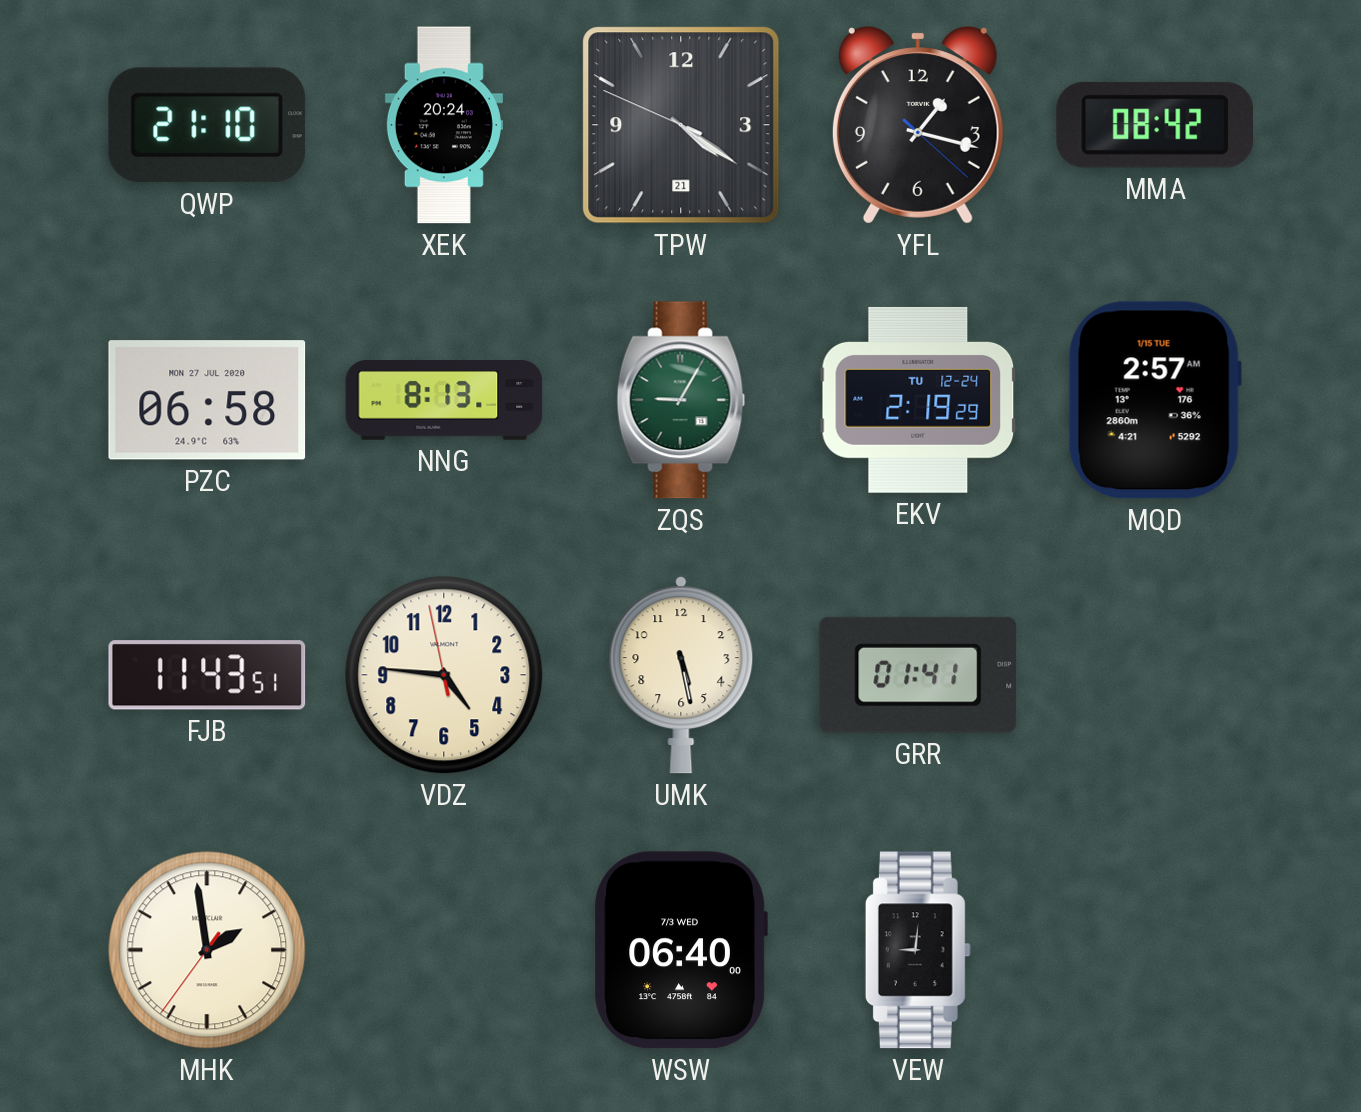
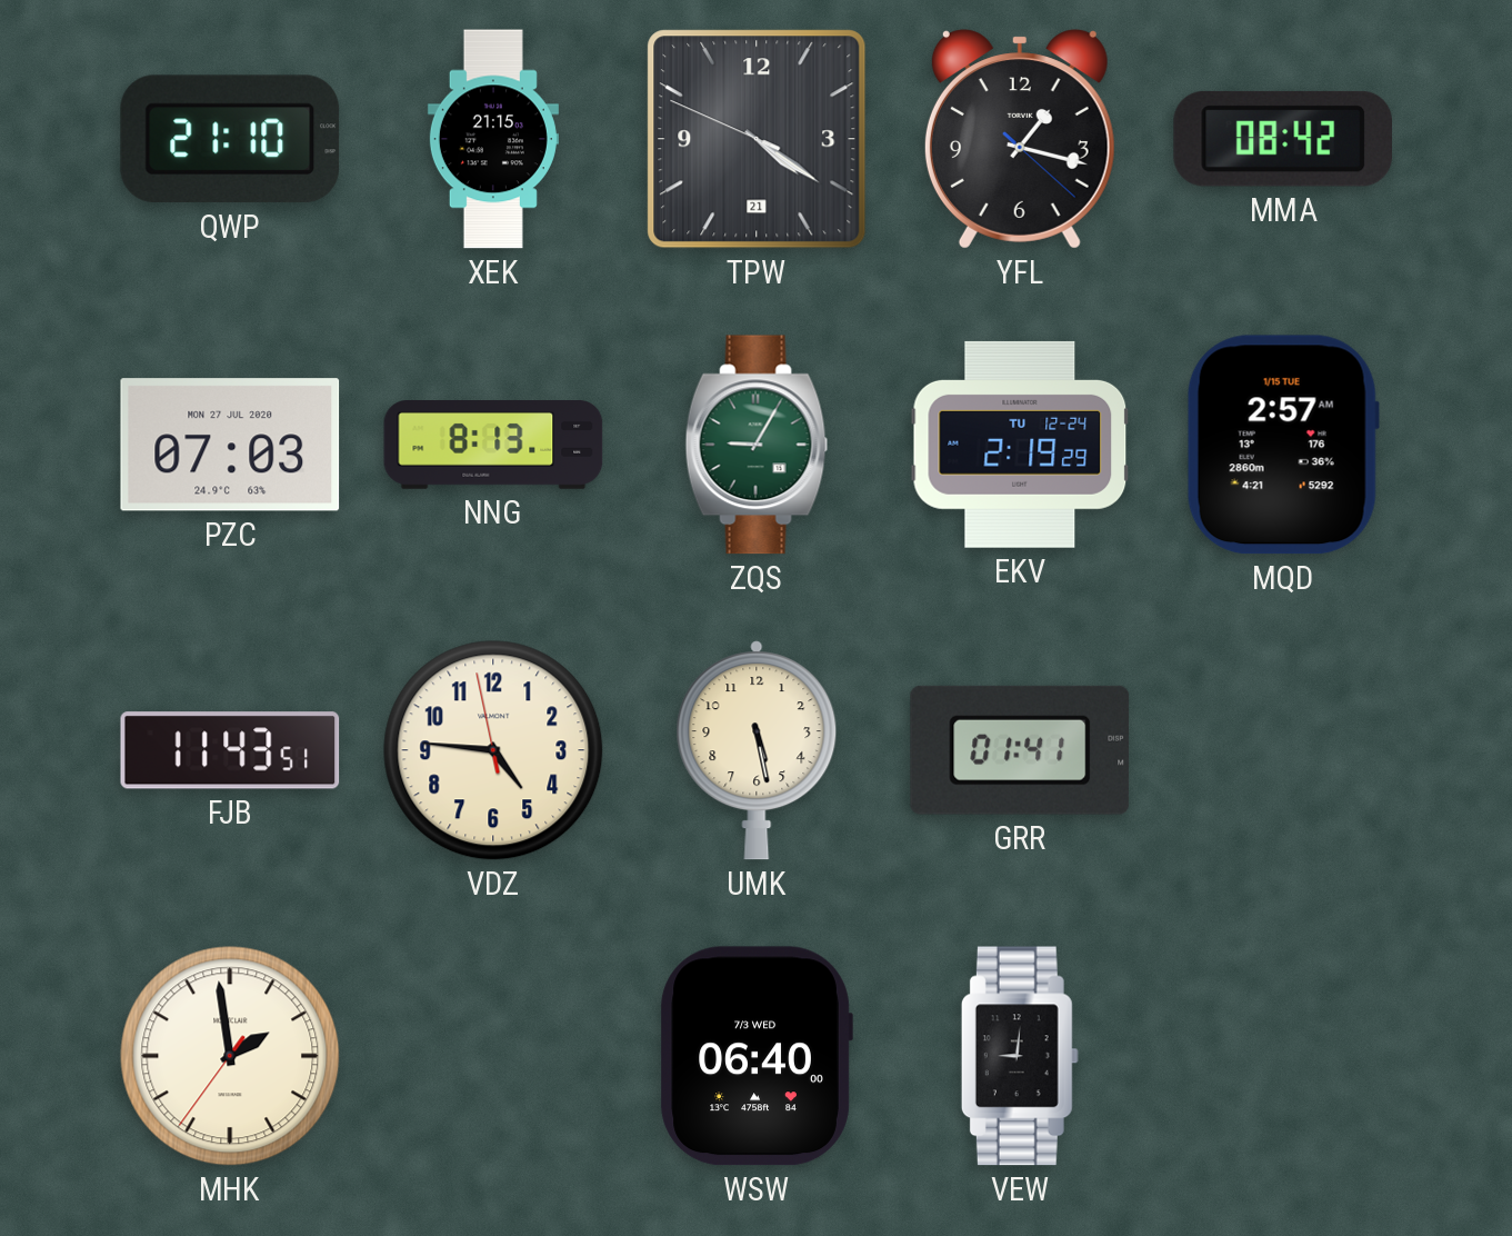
XEK: 20:24 -> 21:15 (493, 139)
PZC: 06:58 -> 07:03 (230, 445)
